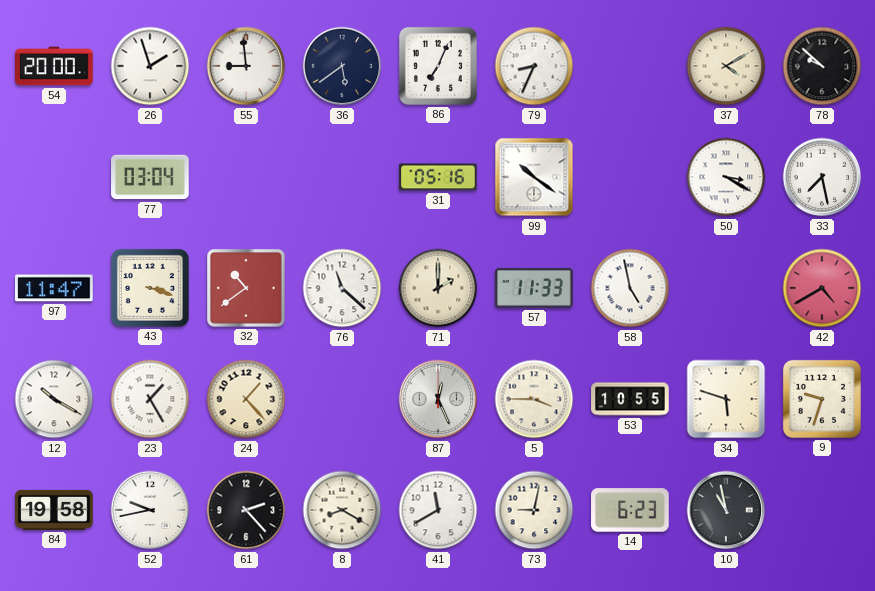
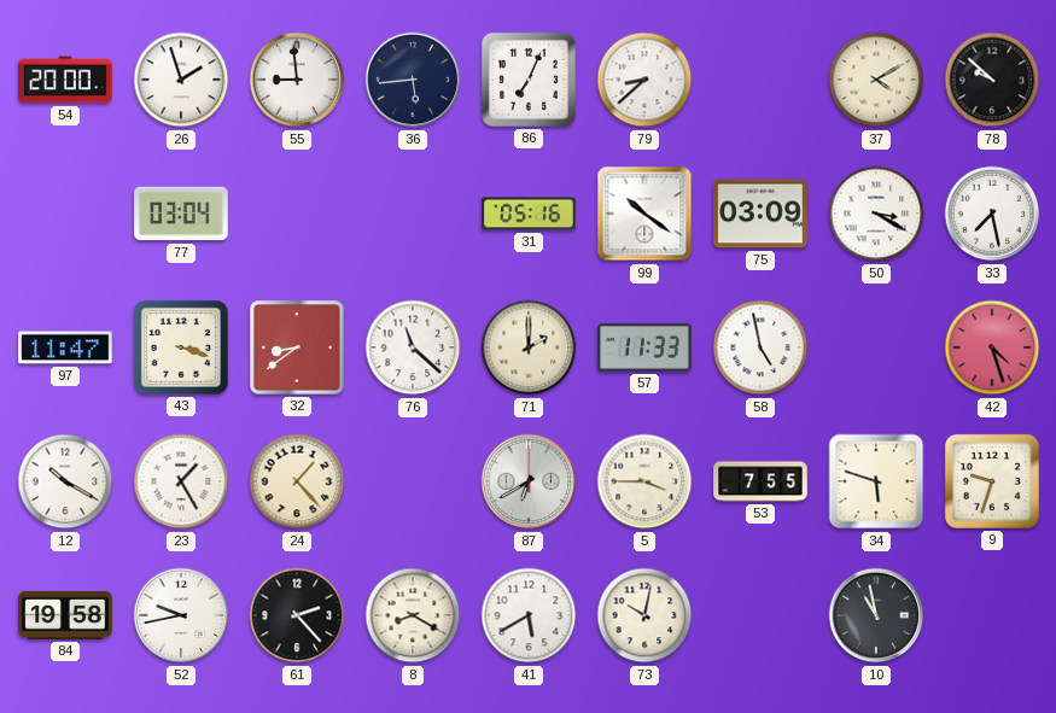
36: 5:39 -> 5:44 (413, 80)
79: 8:34 -> 8:38 (644, 80)
75: none -> 03:09 (760, 214)
32: 10:39 -> 8:39 (297, 347)
42: 4:40 -> 4:27 (992, 347)
87: 12:26 -> 6:40 (529, 481)
53: 10:55 -> 7:55 (760, 481)
41: 11:40 -> 5:40 (529, 615)
73: 9:02 -> 10:02 (644, 615)
14: 6:23 -> none (630, 510)
